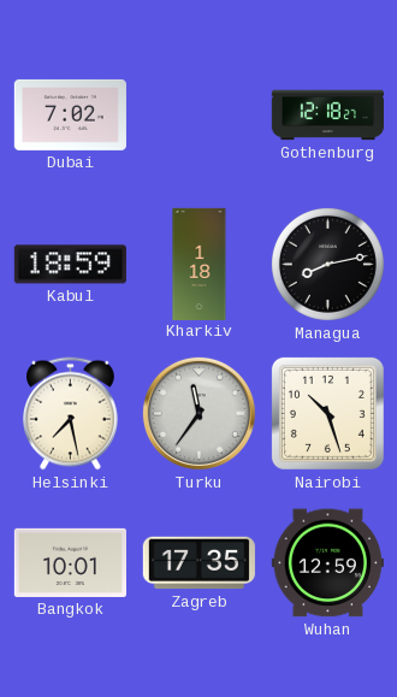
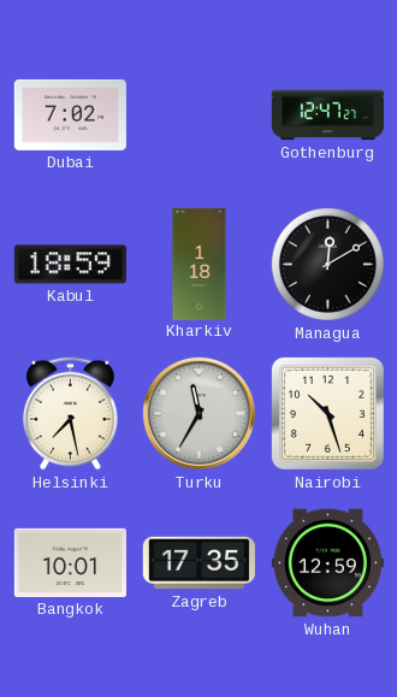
Gothenburg: 12:18 -> 12:47 (327, 116)
Managua: 8:13 -> 12:10 (327, 264)
Turku: 11:36 -> 11:35 (198, 413)
